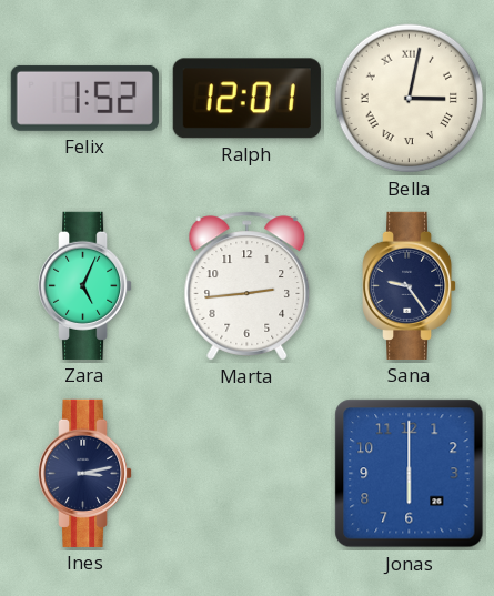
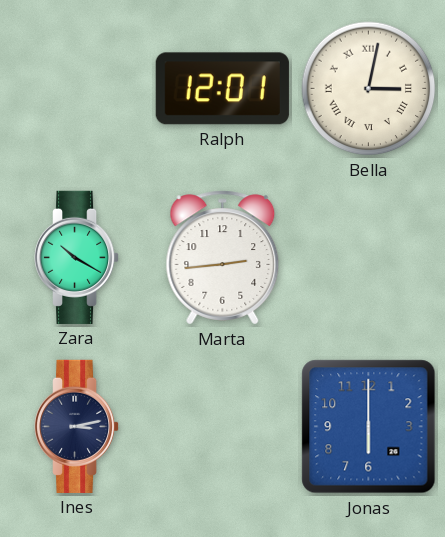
Felix: 1:52 -> none (84, 98)
Zara: 5:04 -> 10:20 (78, 257)
Sana: 9:24 -> none (411, 285)
